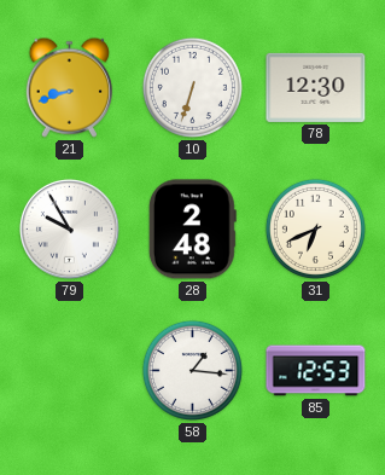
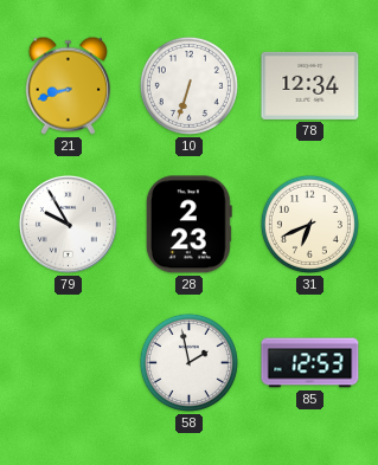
78: 12:30 -> 12:34 (310, 85)
28: 2:48 -> 2:23 (188, 225)
58: 1:16 -> 1:58 (188, 362)
